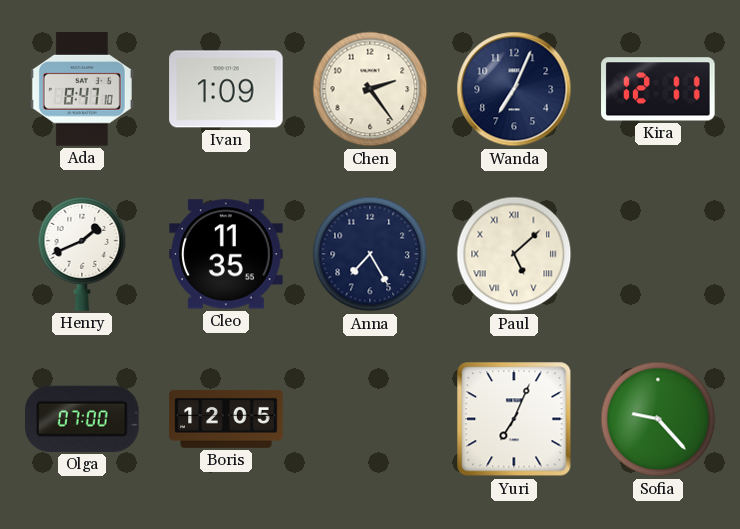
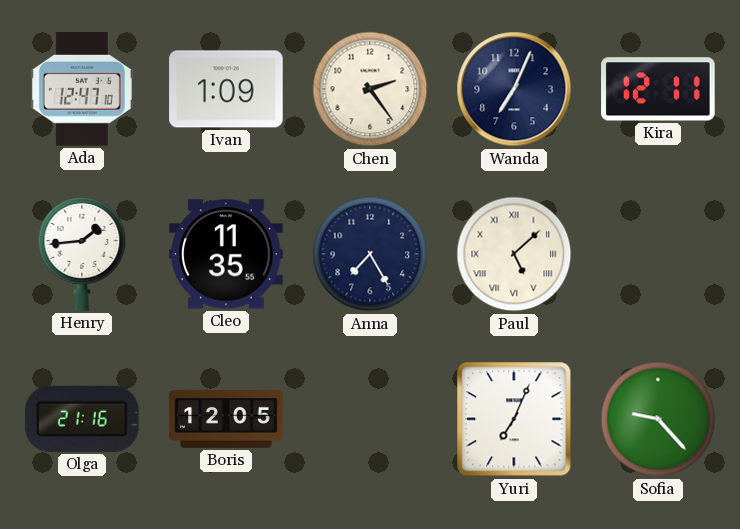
Ada: 8:47 -> 12:47 (82, 89)
Henry: 1:41 -> 1:44 (82, 255)
Olga: 07:00 -> 21:16 (83, 419)
